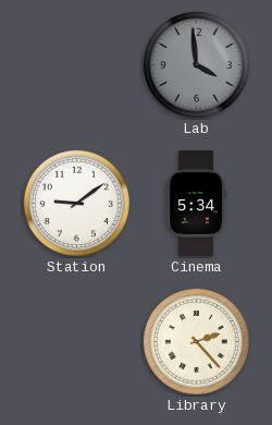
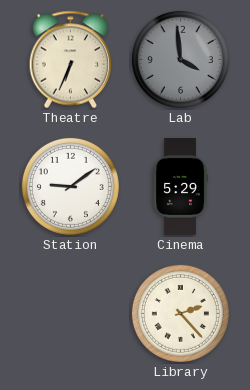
Theatre: none -> 6:34 (71, 60)
Cinema: 5:34 -> 5:29 (180, 186)
